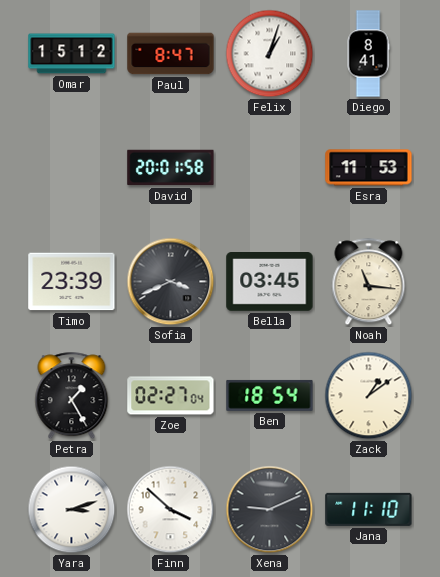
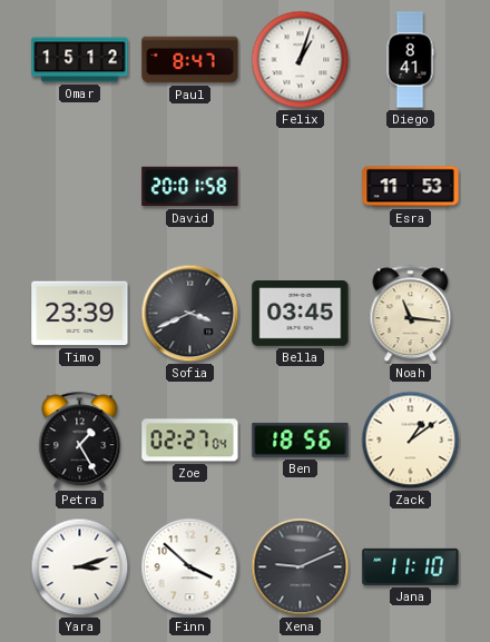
Ben: 18:54 -> 18:56 (301, 439)
